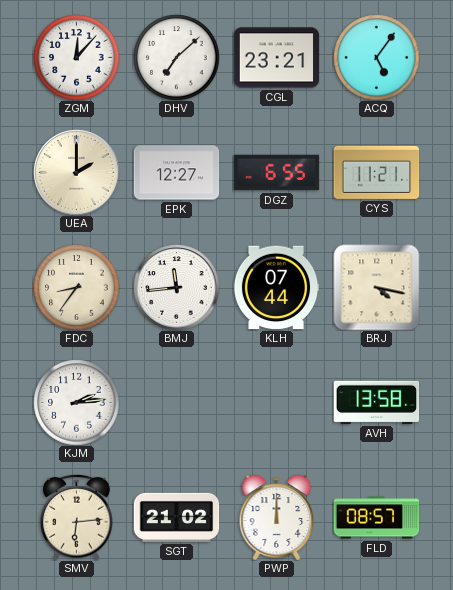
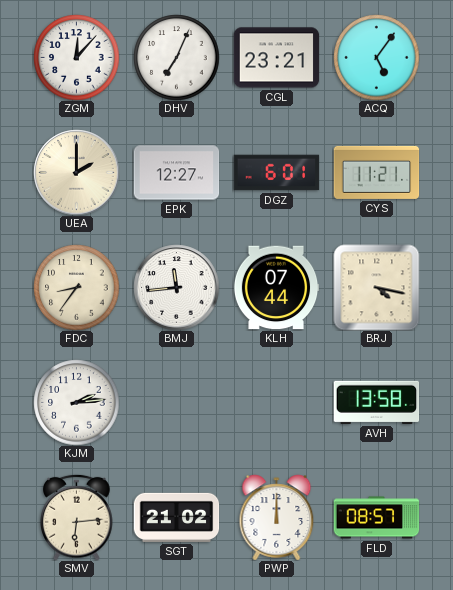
DHV: 7:08 -> 7:04 (176, 57)
DGZ: 6:55 -> 6:01 (276, 173)
